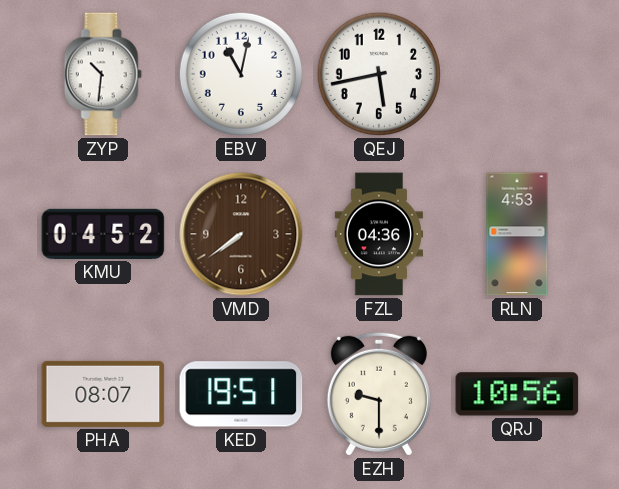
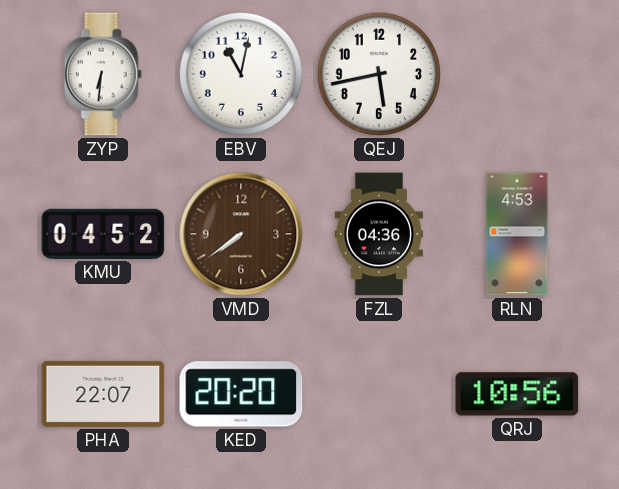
ZYP: 10:31 -> 6:31 (103, 74)
PHA: 08:07 -> 22:07 (103, 394)
KED: 19:51 -> 20:20 (241, 394)
EZH: 9:30 -> none (379, 394)
